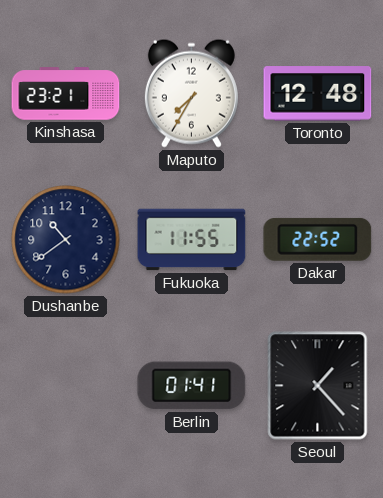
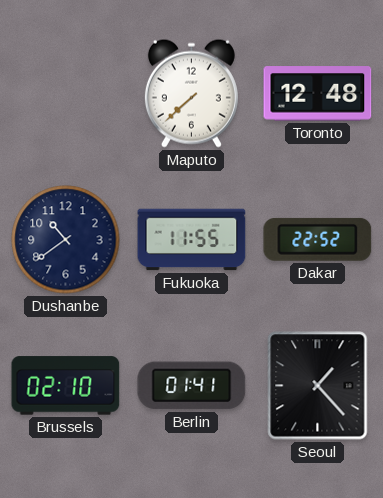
Kinshasa: 23:21 -> none (66, 94)
Maputo: 7:35 -> 7:38 (191, 93)
Brussels: none -> 02:10 (66, 386)
